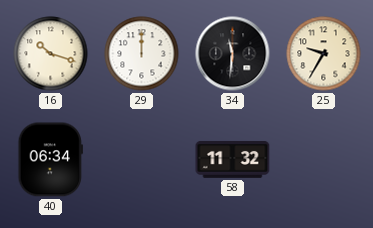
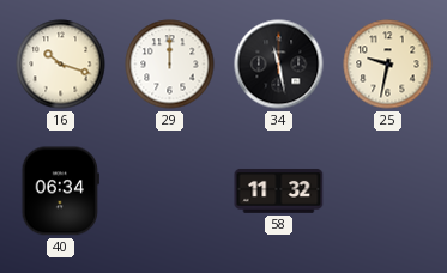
34: 11:31 -> 11:28 (279, 65)
25: 9:35 -> 9:32 (388, 65)
